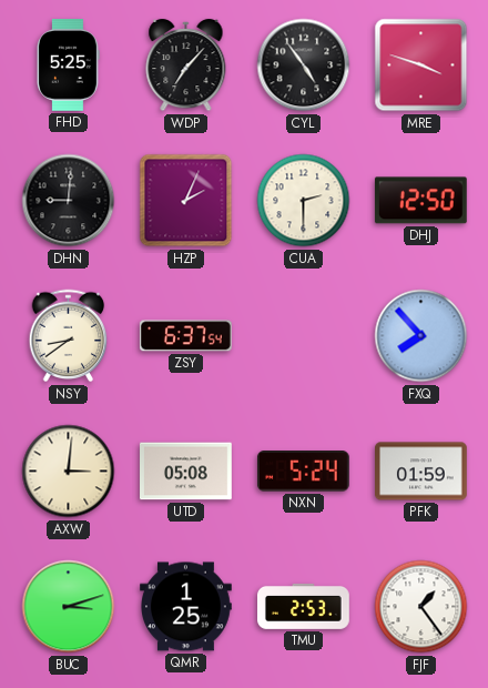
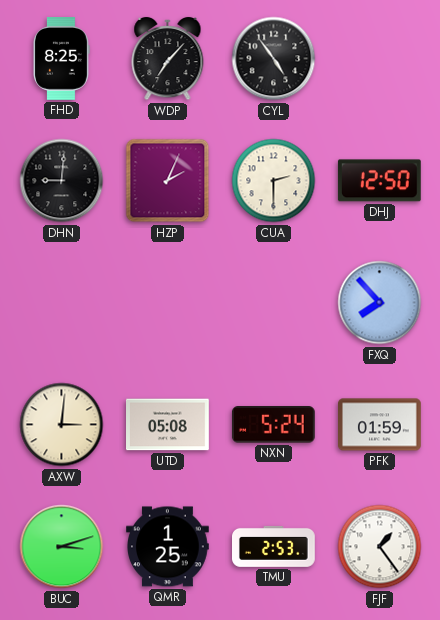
FHD: 5:25 -> 8:25 (62, 59)
MRE: 3:48 -> none (421, 65)
NSY: 8:39 -> none (69, 336)
ZSY: 6:37 -> none (185, 336)
